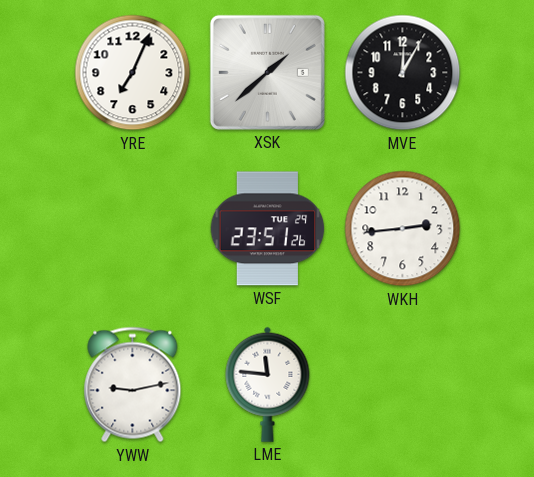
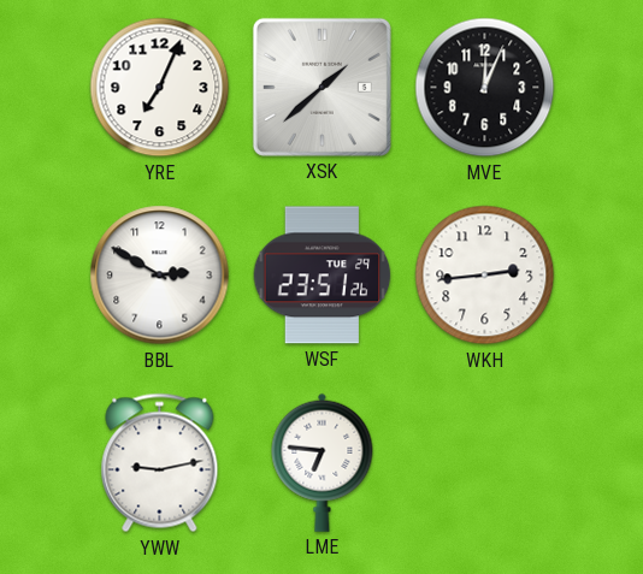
MVE: 12:05 -> 12:04 (485, 88)
BBL: none -> 2:50 (160, 276)
LME: 11:46 -> 6:46 (323, 462)
